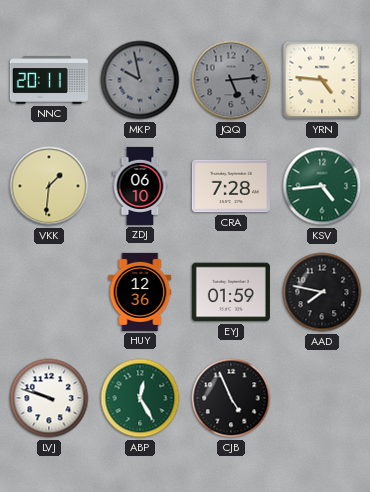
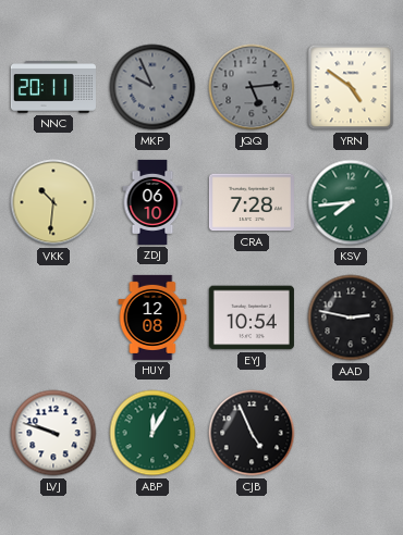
MKP: 9:58 -> 9:56 (152, 87)
YRN: 4:46 -> 4:51 (351, 87)
VKK: 1:31 -> 10:31 (53, 202)
KSV: 4:44 -> 7:44 (351, 202)
HUY: 12:36 -> 12:08 (152, 318)
EYJ: 01:59 -> 10:54 (252, 318)
AAD: 7:47 -> 2:47 (351, 318)
ABP: 12:25 -> 12:05 (152, 433)
